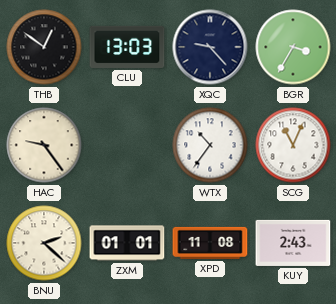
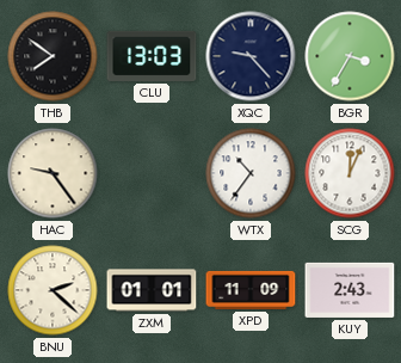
THB: 12:51 -> 7:51 (53, 56)
SCG: 11:04 -> 12:04 (350, 173)
XPD: 11:08 -> 11:09 (251, 290)
